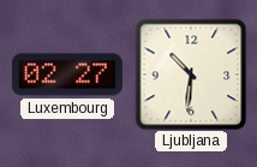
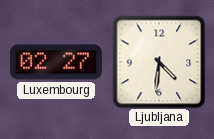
Ljubljana: 10:31 -> 4:31 (159, 62)
